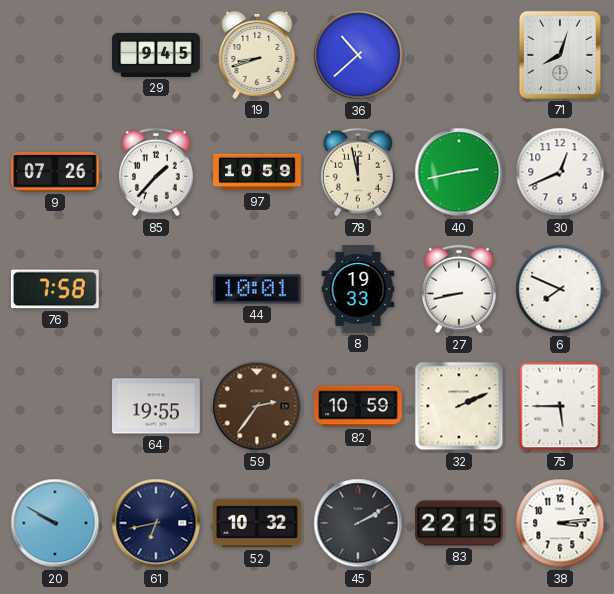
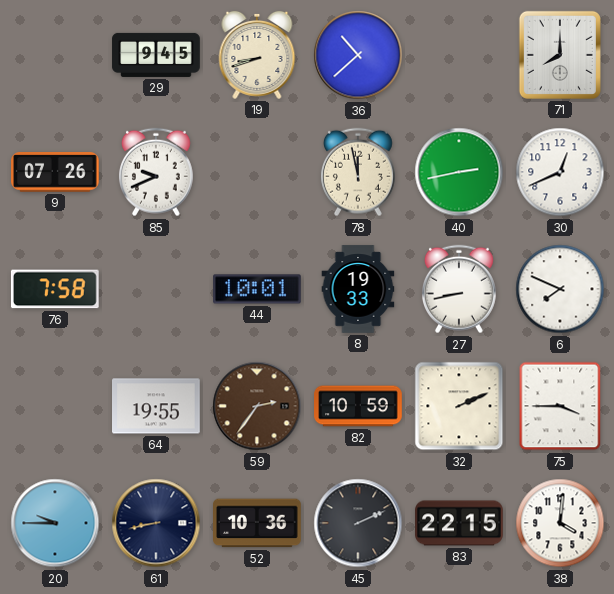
71: 8:03 -> 8:00 (560, 55)
85: 1:37 -> 9:41 (156, 172)
97: 10:59 -> none (257, 172)
75: 5:45 -> 3:45 (560, 406)
20: 9:50 -> 9:45 (55, 523)
61: 6:43 -> 8:43 (156, 523)
52: 10:32 -> 10:36 (258, 523)
45: 2:10 -> 2:11 (358, 523)
38: 3:14 -> 4:01 (560, 523)
